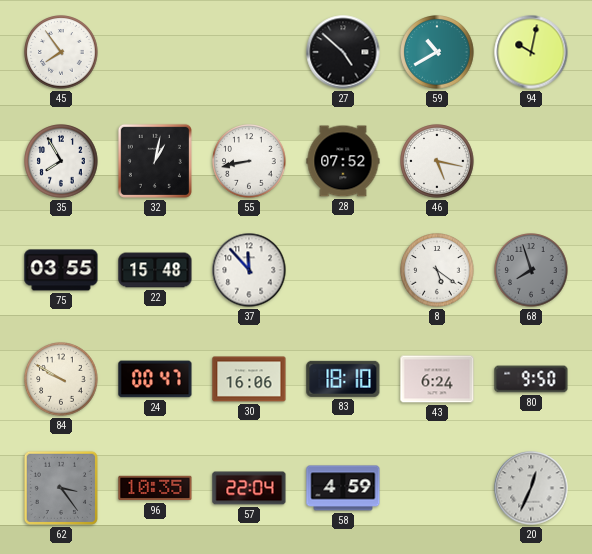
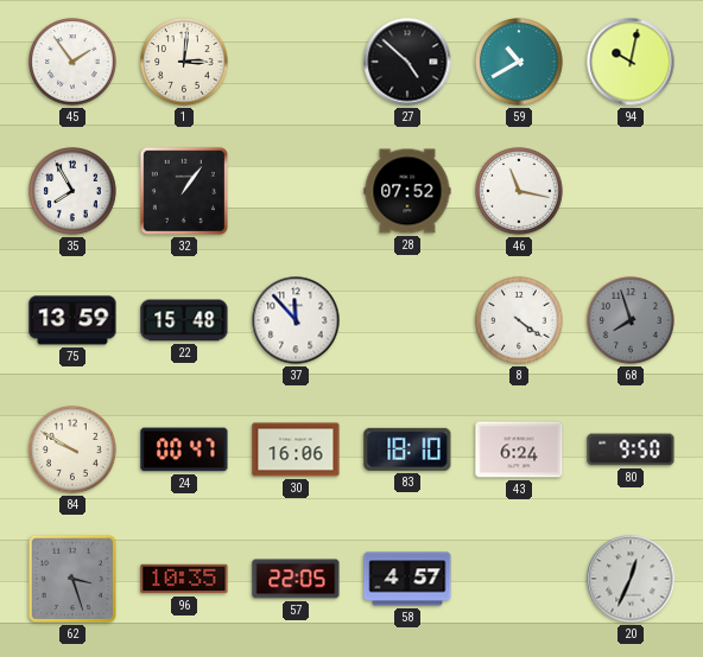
45: 7:54 -> 1:54 (72, 62)
1: none -> 3:01 (184, 62)
32: 1:02 -> 1:06 (184, 191)
55: 8:43 -> none (249, 161)
46: 5:17 -> 11:17 (519, 191)
75: 03:55 -> 13:59 (72, 320)
8: 5:21 -> 4:21 (519, 320)
62: 3:24 -> 3:27 (72, 579)
57: 22:04 -> 22:05 (296, 579)
58: 4:59 -> 4:57 (407, 579)
